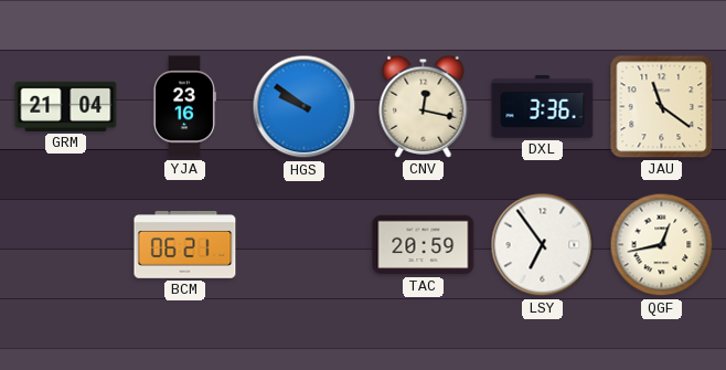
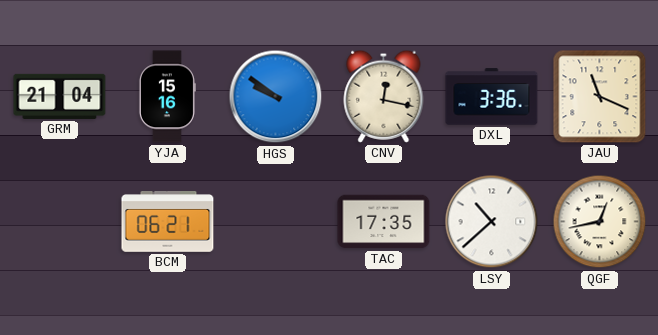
YJA: 23:16 -> 15:16 (167, 97)
JAU: 11:21 -> 11:19 (600, 97)
TAC: 20:59 -> 17:35 (384, 222)
LSY: 6:54 -> 10:38 (492, 222)
